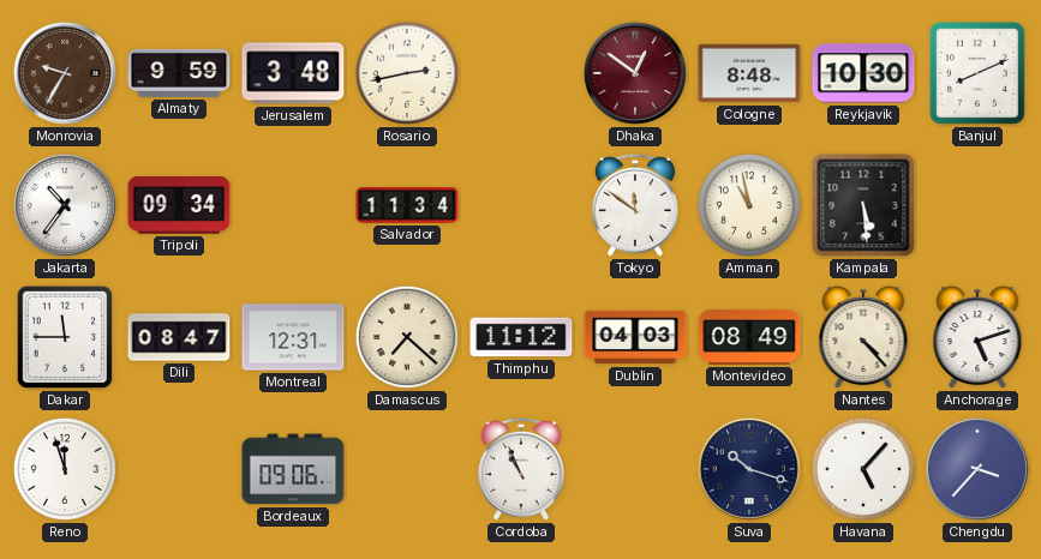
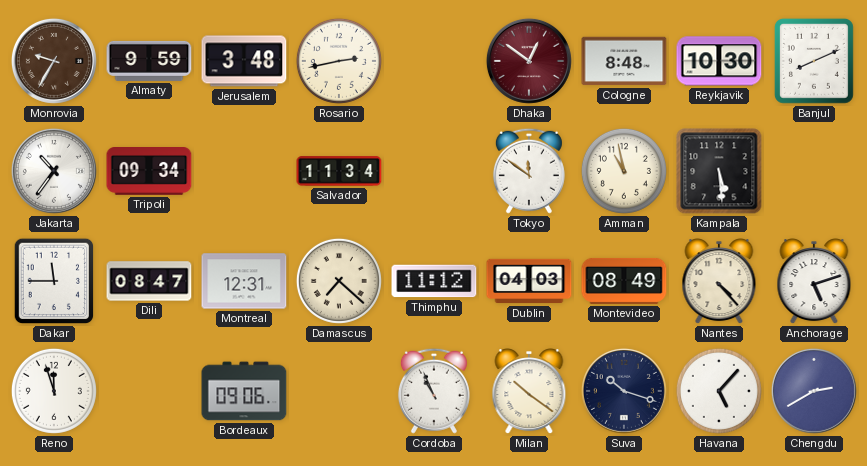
Milan: none -> 10:21 (529, 392)
Chengdu: 3:37 -> 2:40 (814, 391)
